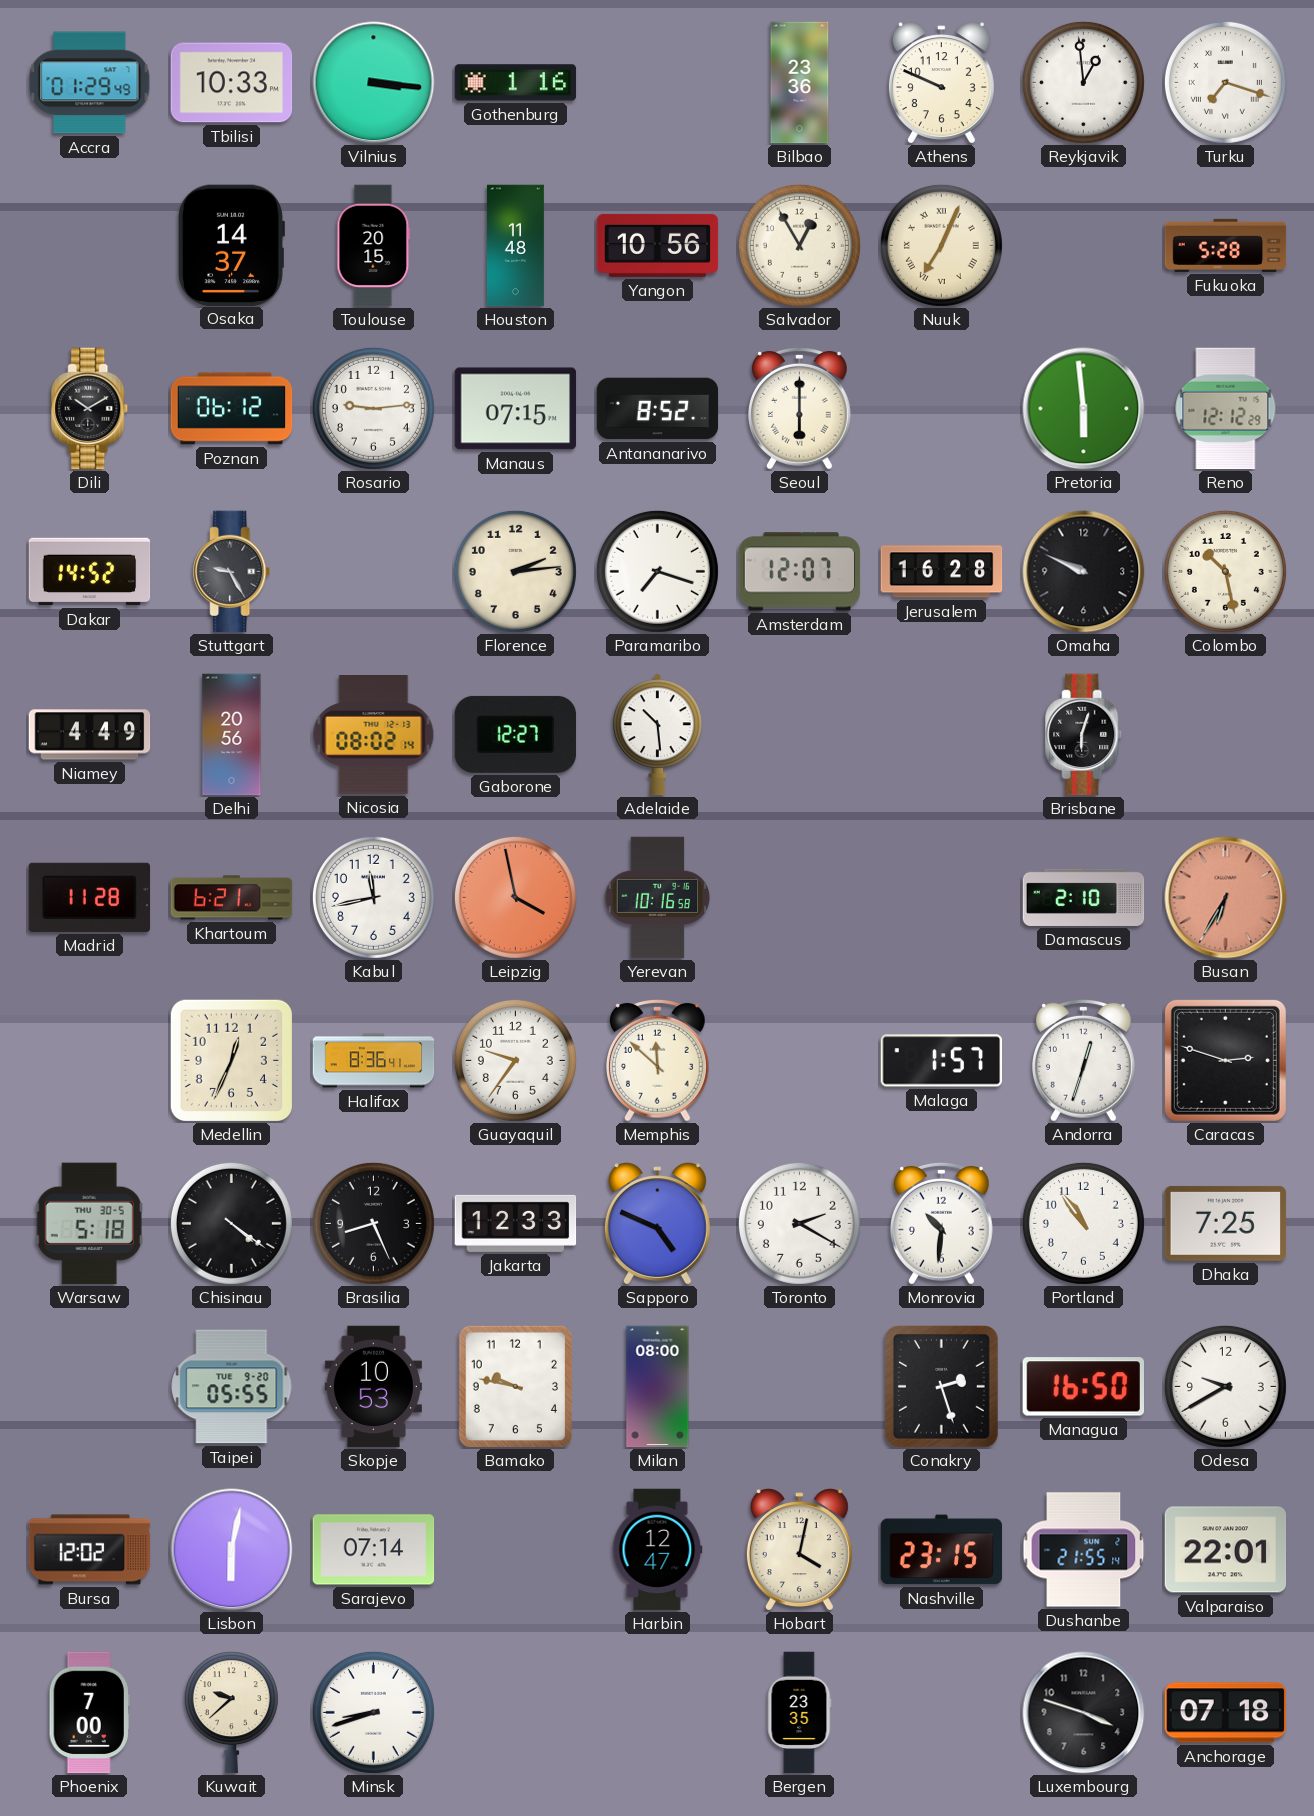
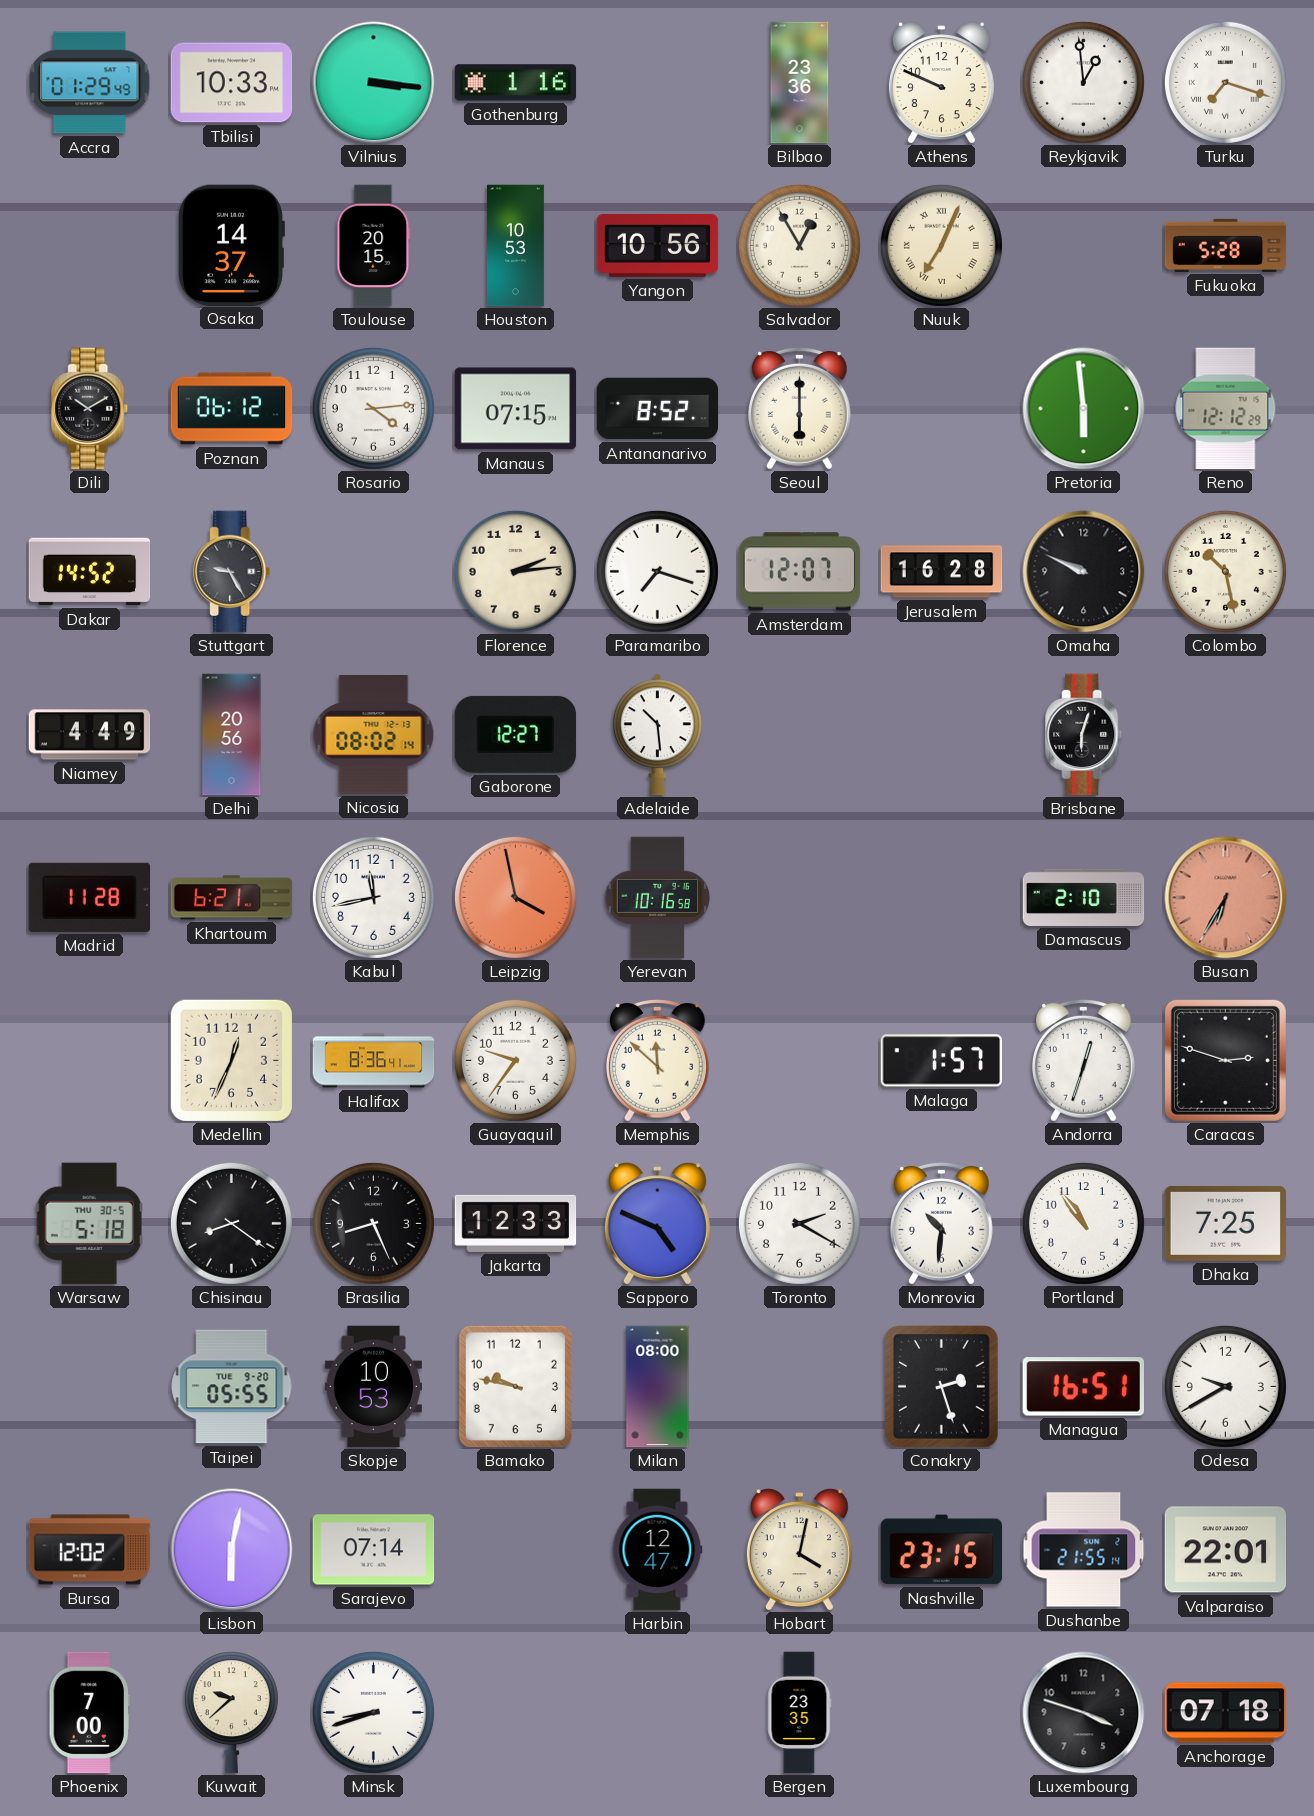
Houston: 11:48 -> 10:53 (515, 246)
Rosario: 9:14 -> 4:14 (373, 408)
Chisinau: 4:21 -> 8:21 (231, 1223)
Managua: 16:50 -> 16:51 (1083, 1387)
